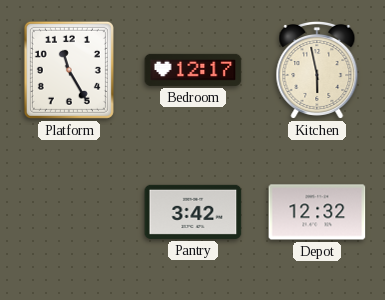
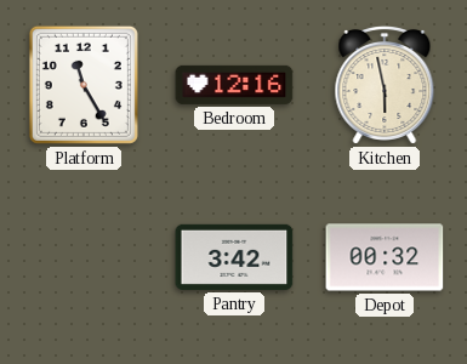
Bedroom: 12:17 -> 12:16 (234, 85)
Depot: 12:32 -> 00:32 (385, 257)
